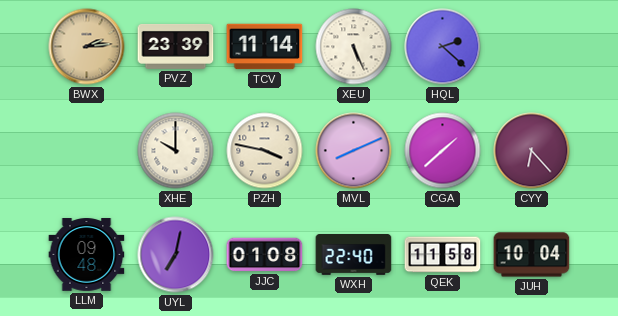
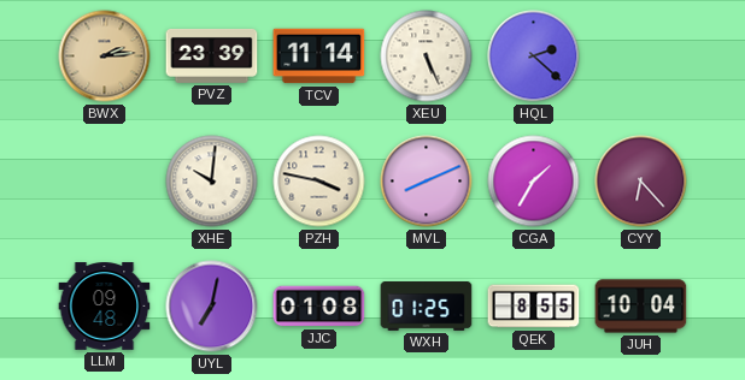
XHE: 10:00 -> 10:01 (212, 182)
CGA: 1:38 -> 1:35 (534, 182)
WXH: 22:40 -> 01:25 (427, 307)
QEK: 11:58 -> 8:55 (534, 307)
